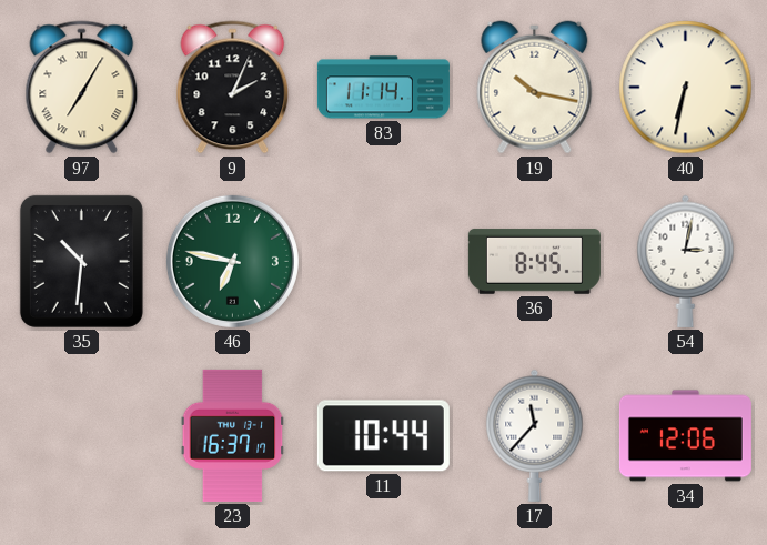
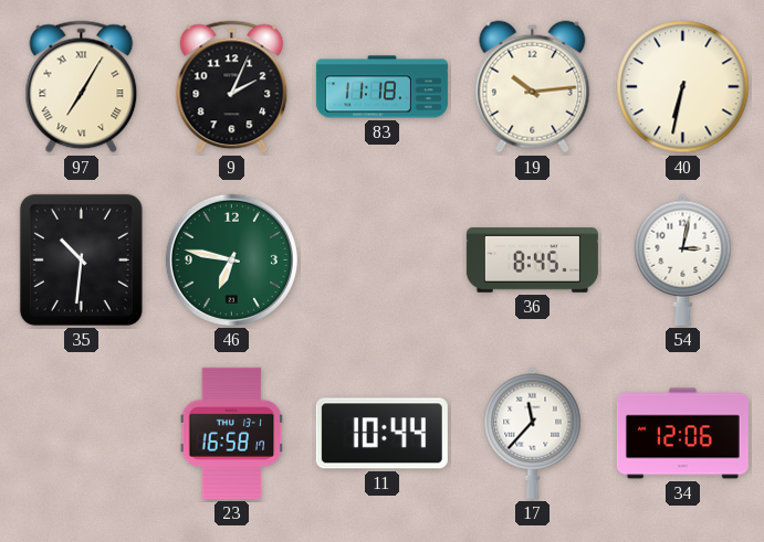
83: 11:14 -> 11:18 (381, 87)
19: 10:17 -> 10:14 (533, 87)
23: 16:37 -> 16:58 (232, 433)
